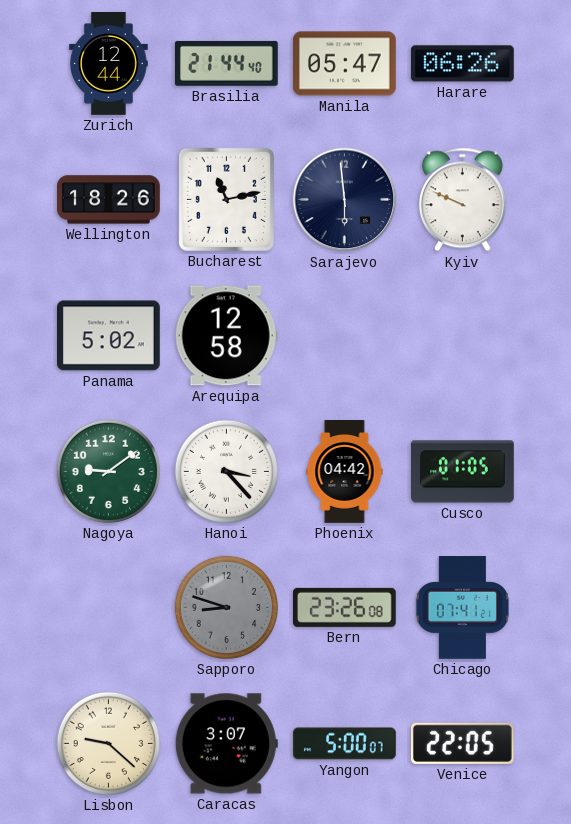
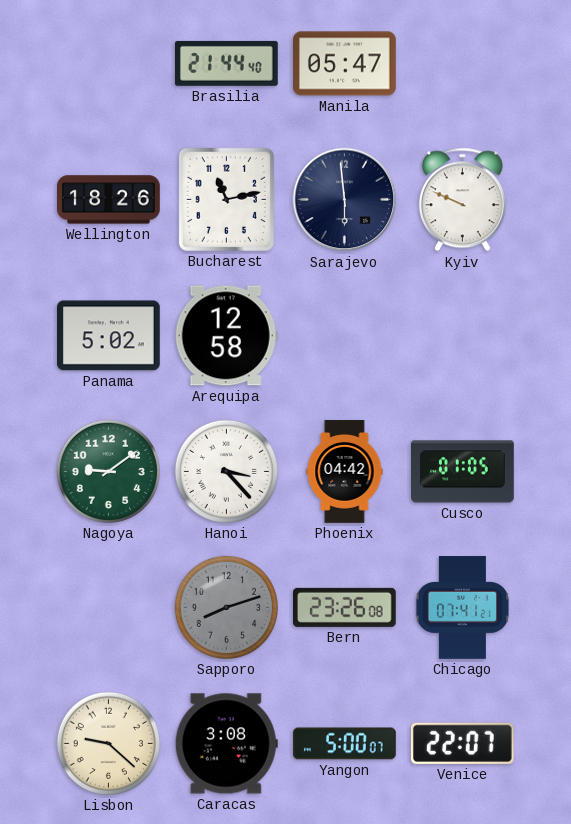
Zurich: 12:44 -> none (109, 64)
Harare: 06:26 -> none (462, 64)
Sapporo: 8:48 -> 8:12 (226, 607)
Caracas: 3:07 -> 3:08 (226, 744)
Venice: 22:05 -> 22:07 (462, 743)
